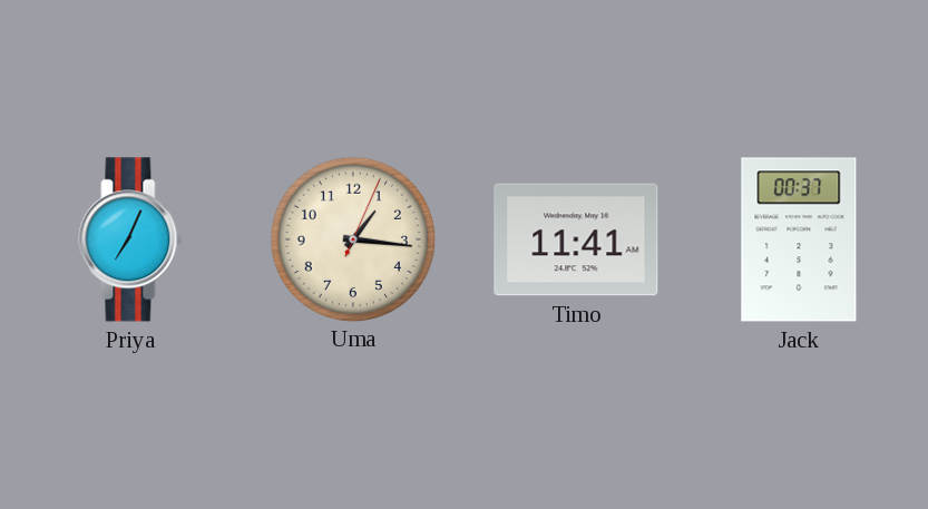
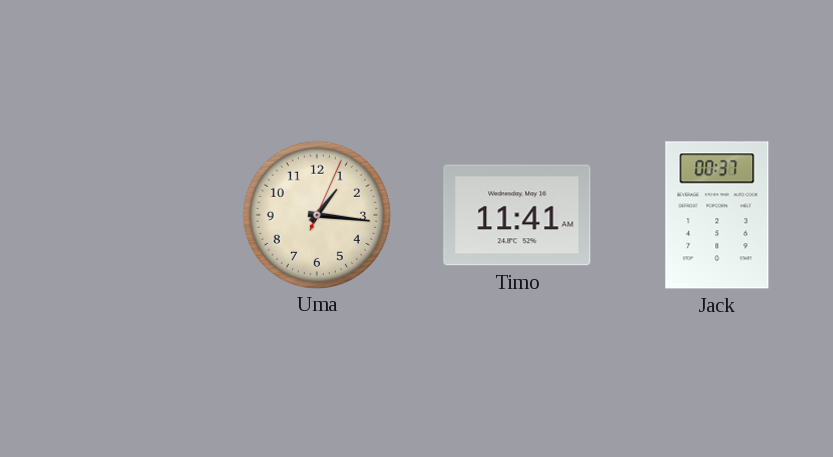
Priya: 7:04 -> none (130, 239)
